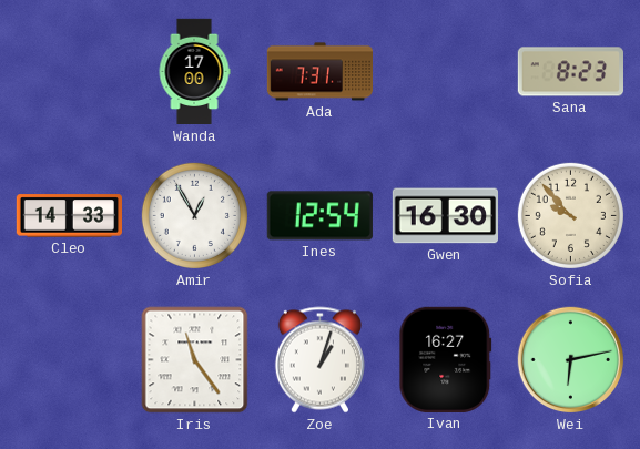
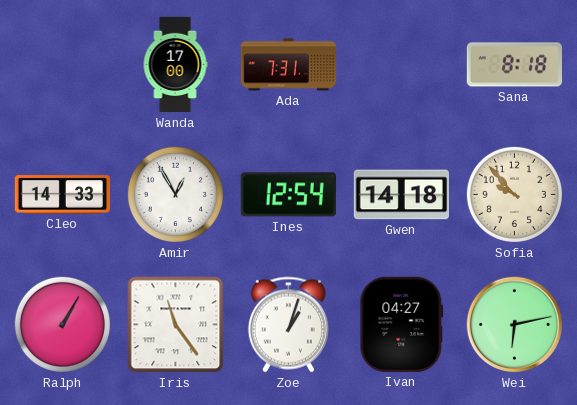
Sana: 8:23 -> 8:18 (514, 65)
Gwen: 16:30 -> 14:18 (401, 195)
Ralph: none -> 1:05 (62, 324)
Ivan: 16:27 -> 04:27 (402, 324)
